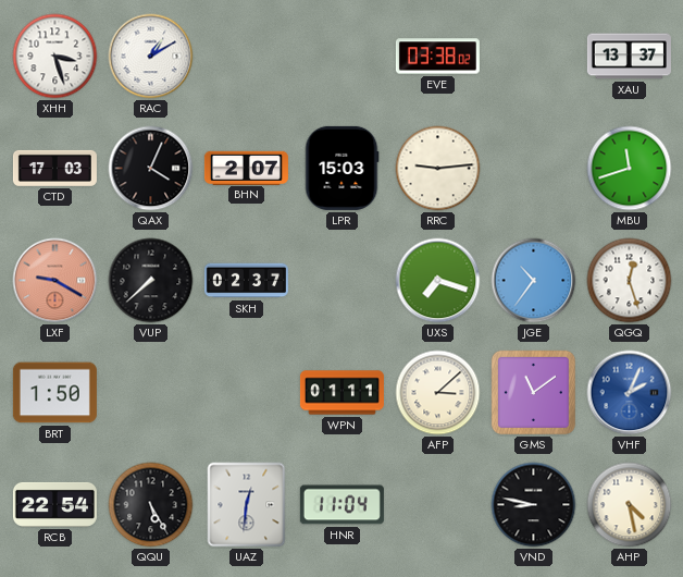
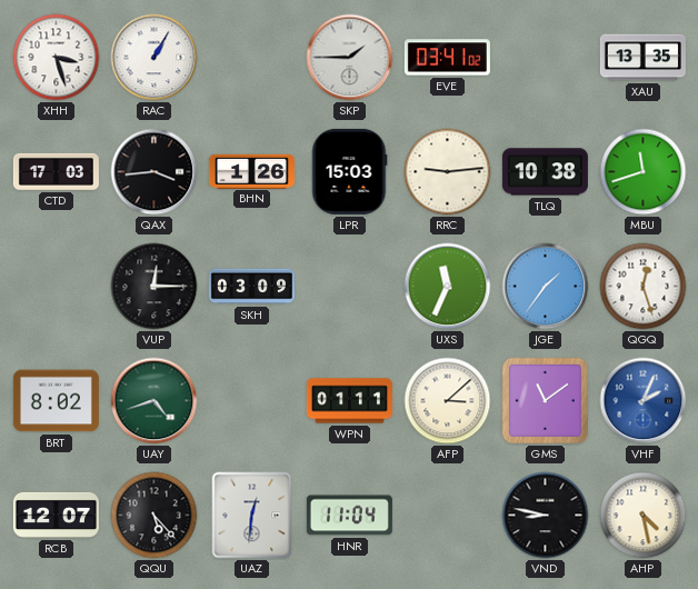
RAC: 1:10 -> 1:05 (154, 58)
SKP: none -> 1:45 (350, 58)
EVE: 03:38 -> 03:41 (447, 58)
XAU: 13:37 -> 13:35 (642, 58)
QAX: 4:04 -> 3:44 (154, 172)
BHN: 2:07 -> 1:26 (251, 171)
TLQ: none -> 10:38 (545, 172)
LXF: 9:20 -> none (55, 281)
VUP: 7:38 -> 12:15 (154, 287)
SKH: 02:37 -> 03:09 (251, 287)
UXS: 7:18 -> 11:34 (448, 287)
JGE: 10:36 -> 1:36 (546, 287)
BRT: 1:50 -> 8:02 (56, 401)
UAY: none -> 4:42 (154, 401)
RCB: 22:54 -> 12:07 (56, 515)
QQU: 5:25 -> 5:23 (154, 516)
